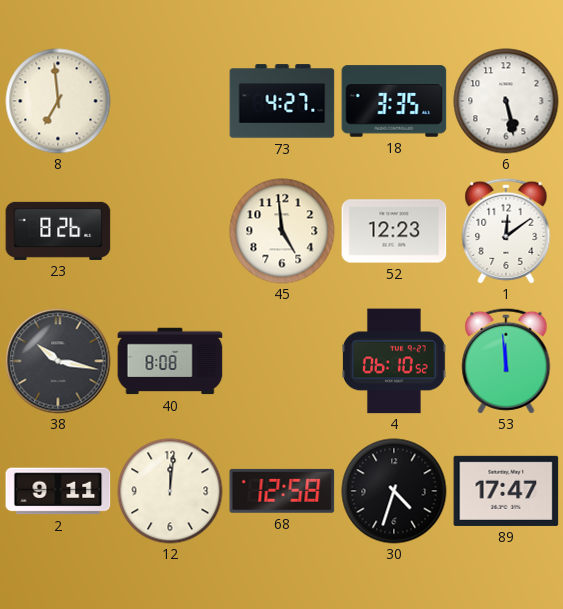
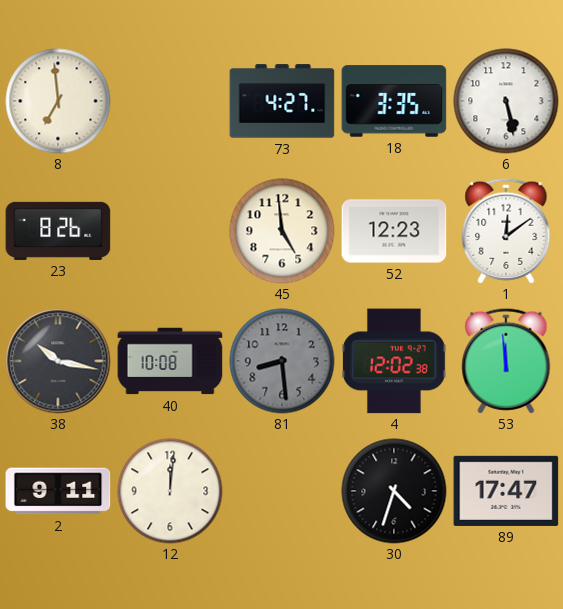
40: 8:08 -> 10:08 (170, 361)
81: none -> 8:29 (282, 361)
4: 06:10 -> 12:02 (395, 361)
68: 12:58 -> none (282, 491)
